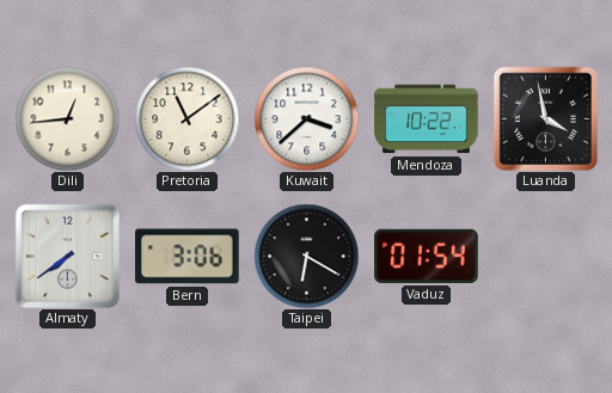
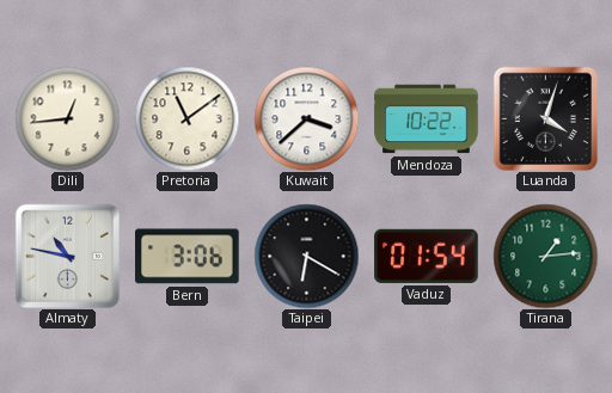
Luanda: 3:58 -> 4:03 (545, 118)
Almaty: 7:39 -> 10:47 (67, 256)
Tirana: none -> 1:14 (545, 256)
